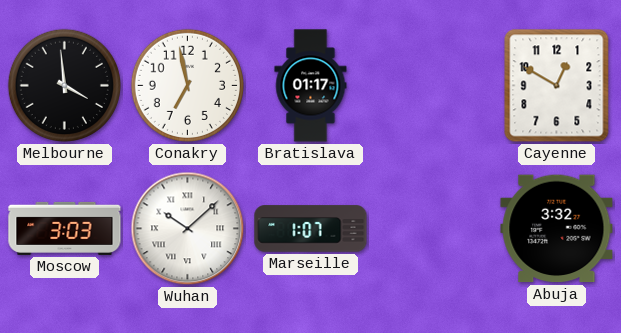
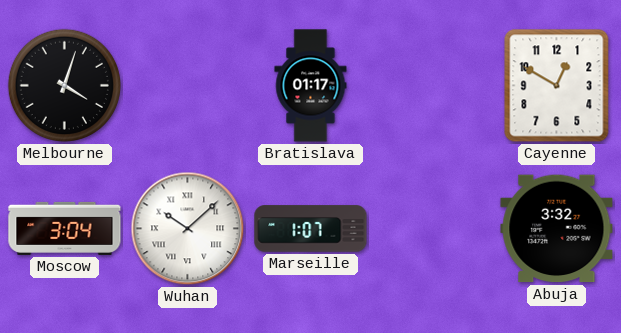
Melbourne: 3:59 -> 4:03 (64, 85)
Conakry: 6:58 -> none (187, 85)
Moscow: 3:03 -> 3:04 (65, 228)
